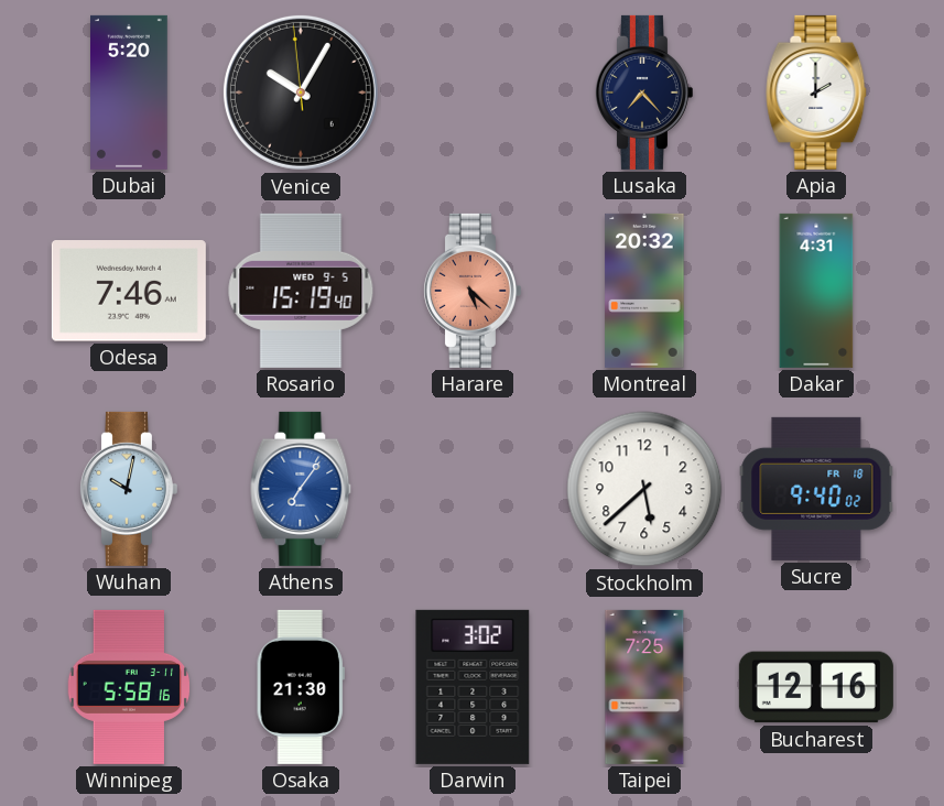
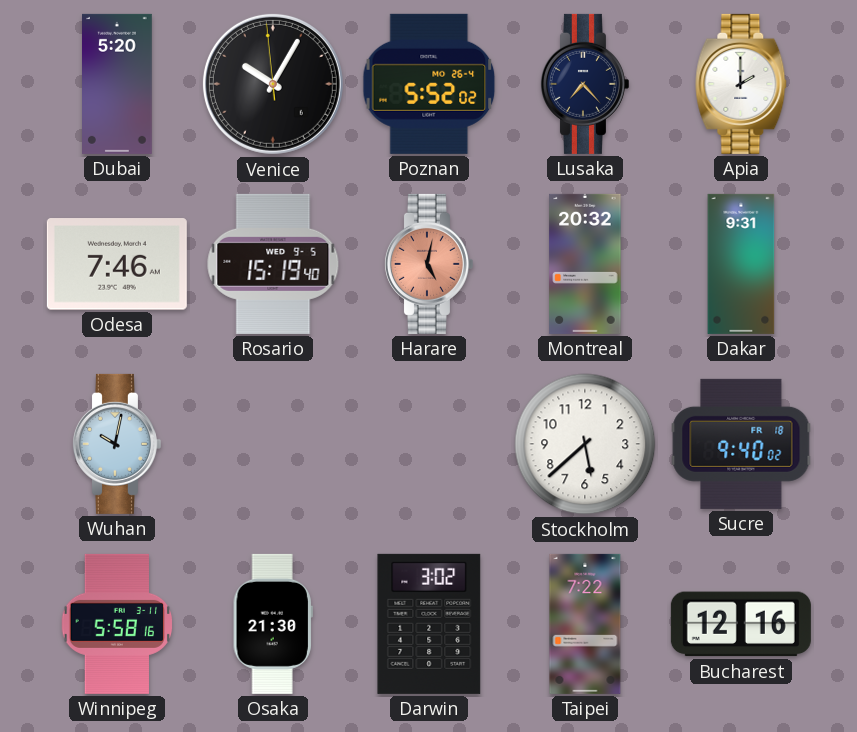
Poznan: none -> 5:52 (429, 84)
Harare: 5:22 -> 5:02 (428, 264)
Dakar: 4:31 -> 9:31 (741, 264)
Athens: 7:06 -> none (301, 489)
Taipei: 7:25 -> 7:22 (585, 624)
